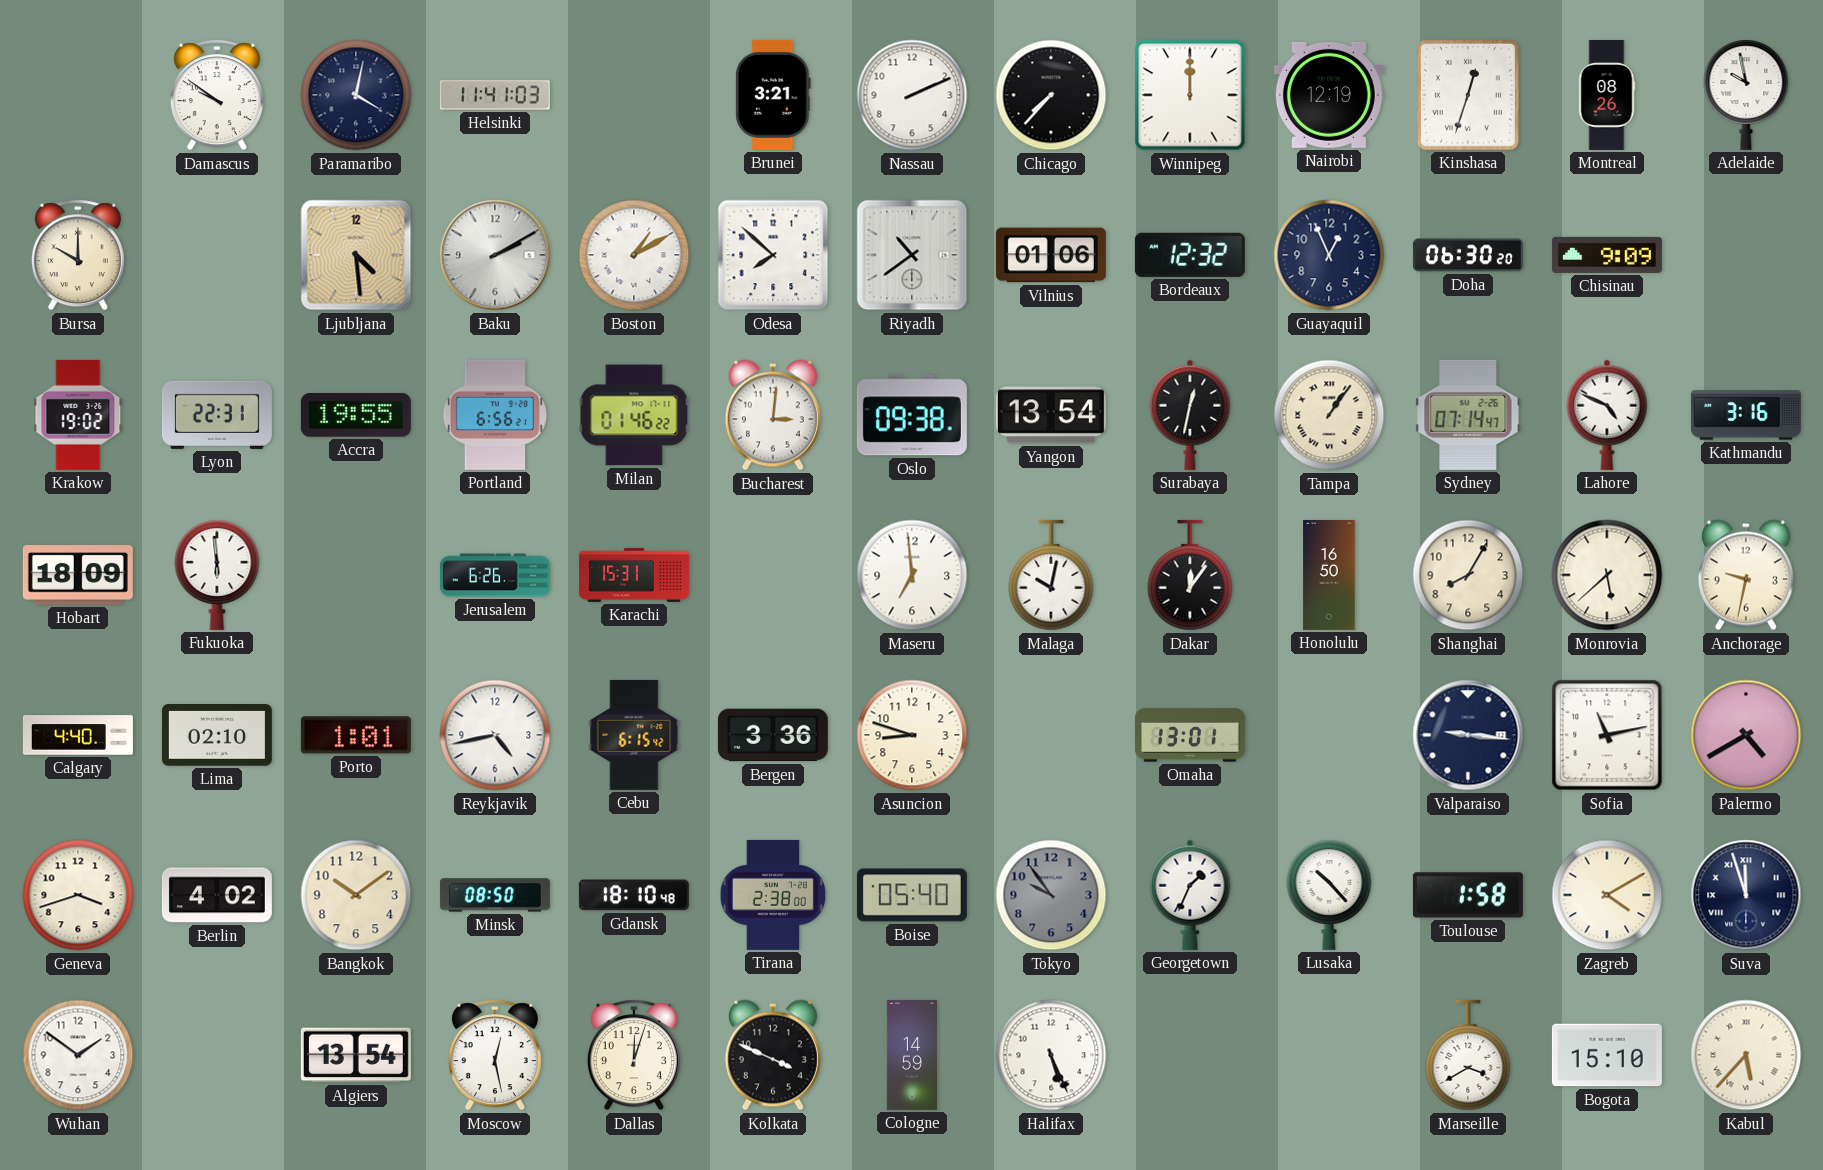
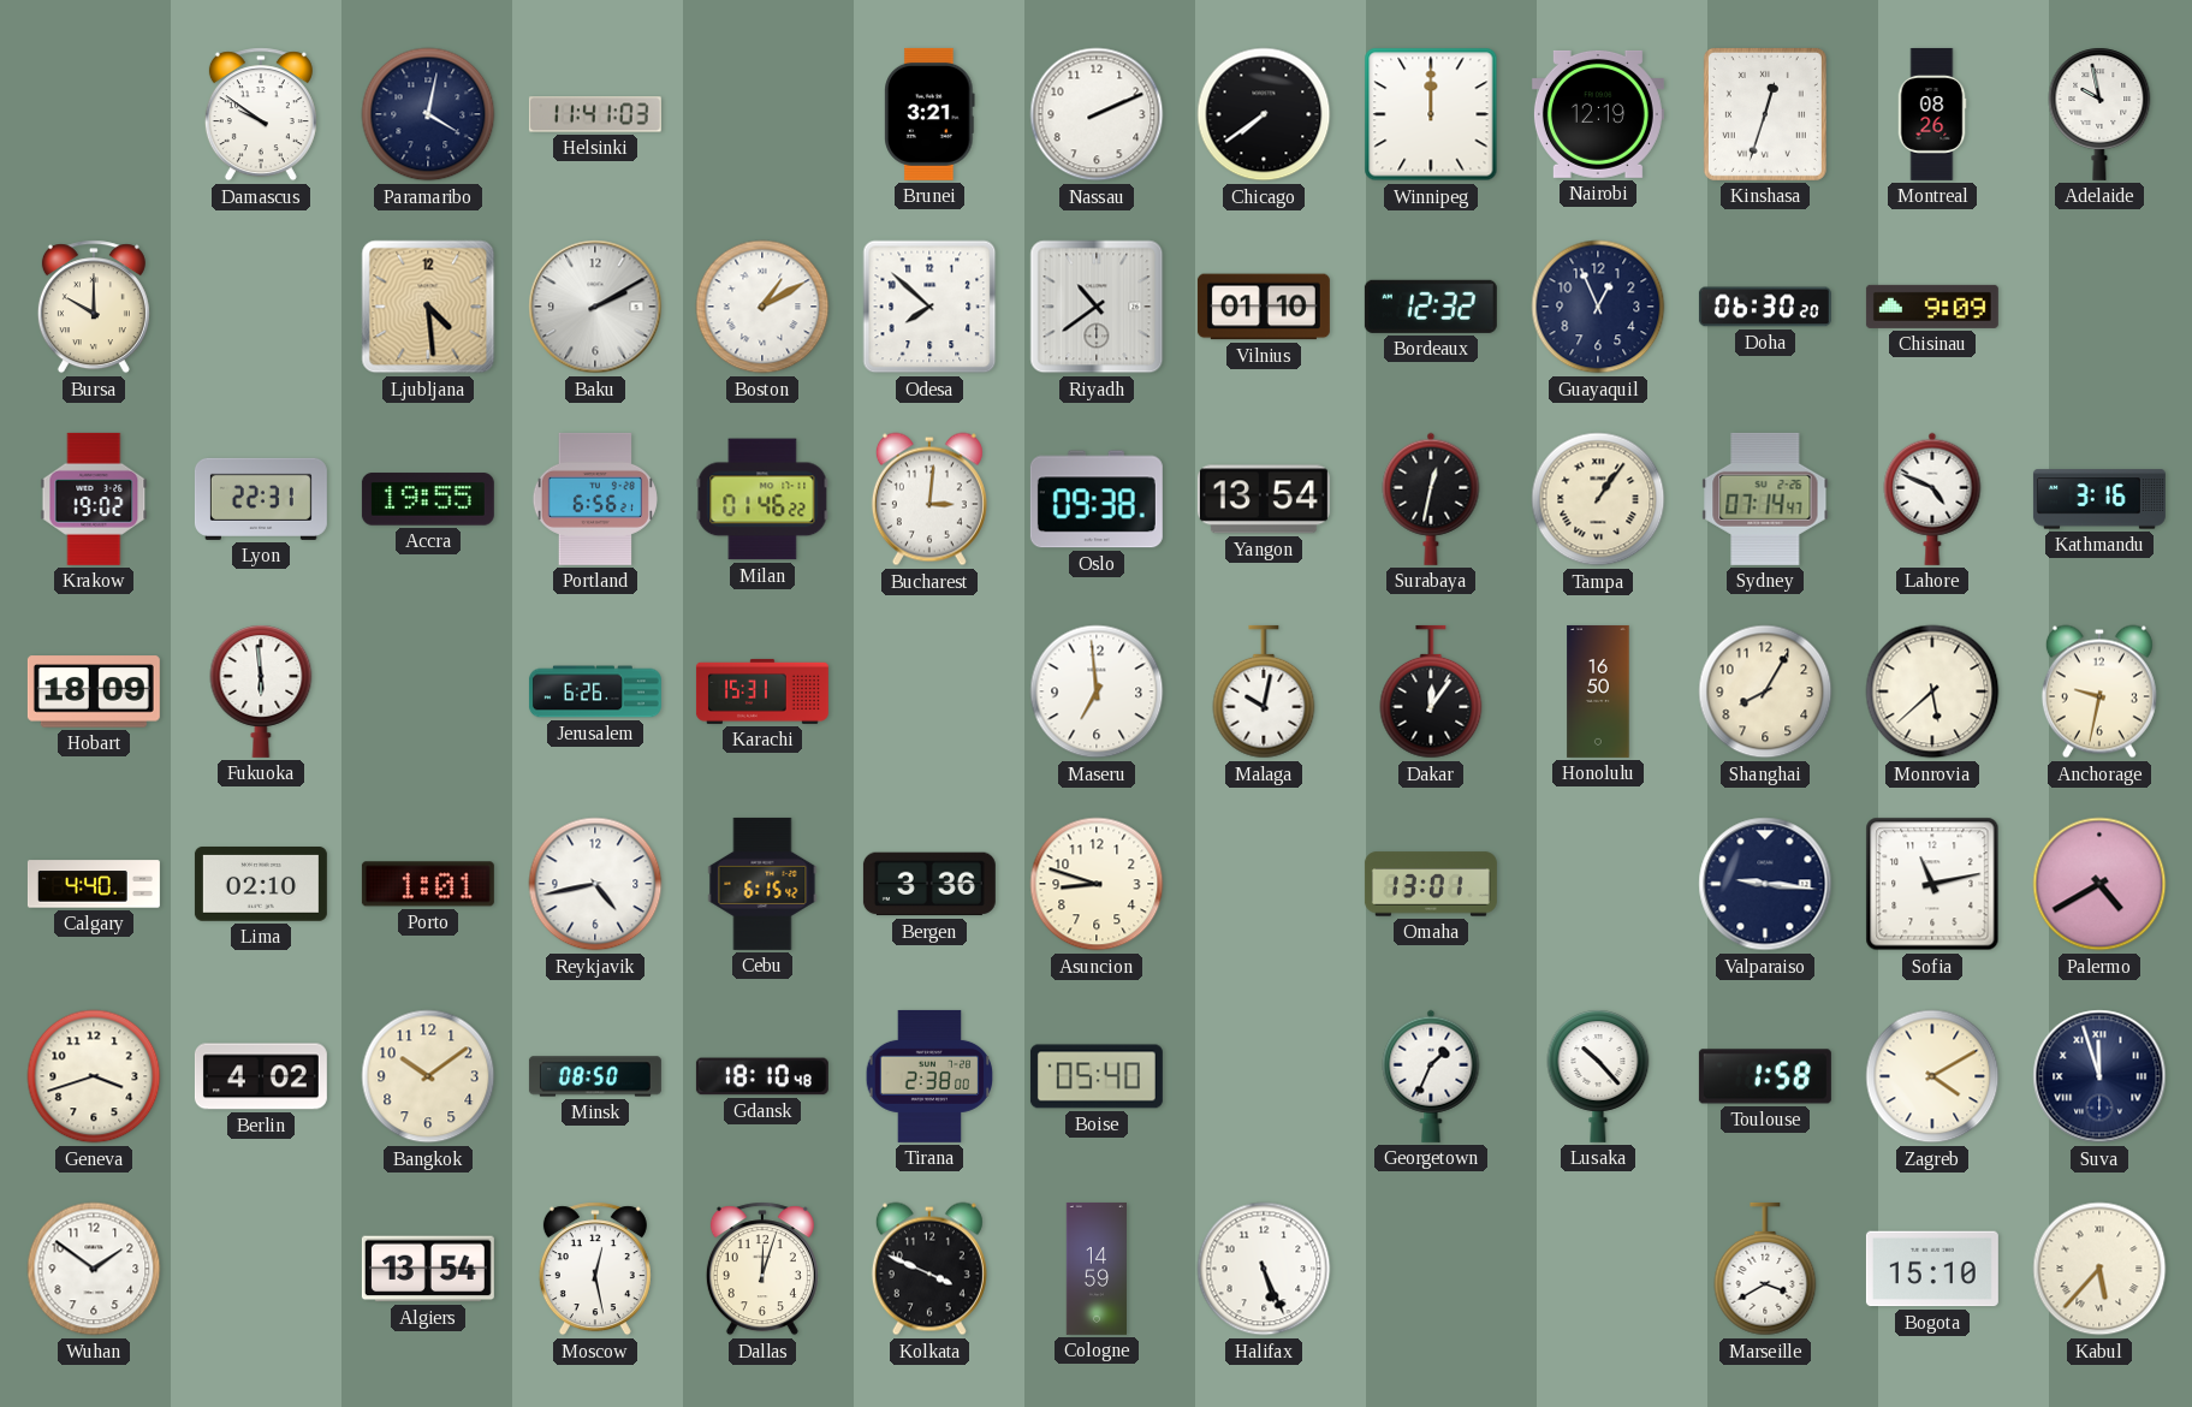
Chicago: 7:37 -> 7:39 (1264, 114)
Vilnius: 01:06 -> 01:10 (1264, 307)
Tokyo: 9:54 -> none (1051, 895)
